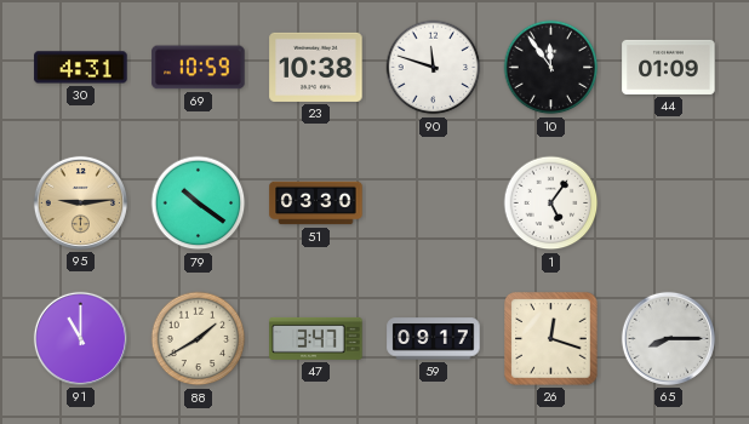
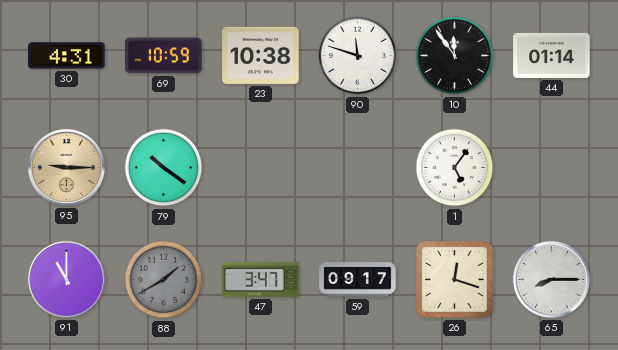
44: 01:09 -> 01:14 (552, 55)
95: 9:14 -> 9:15 (66, 167)
51: 03:30 -> none (316, 204)
88 dial: cream -> grey (164, 280)
